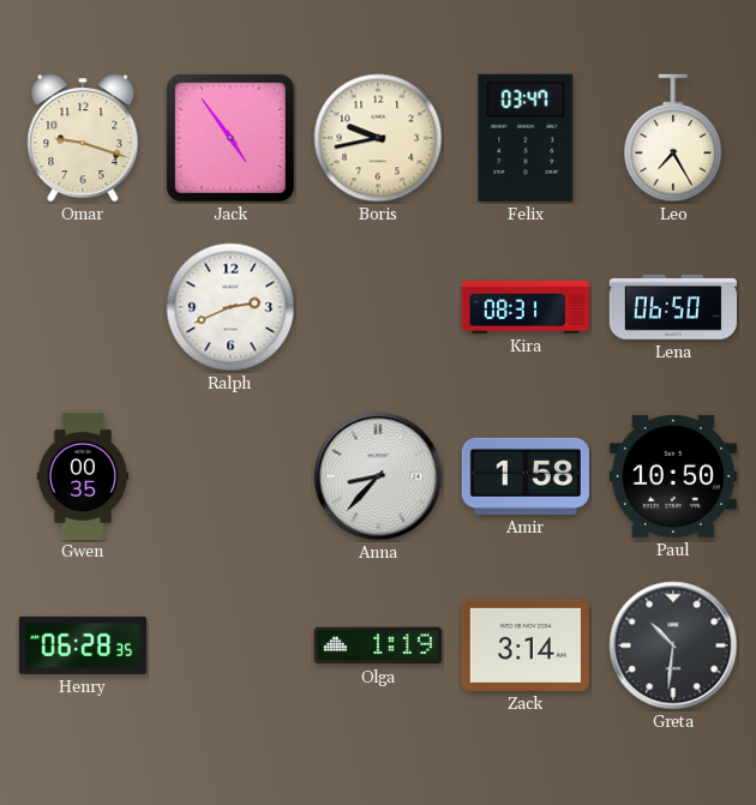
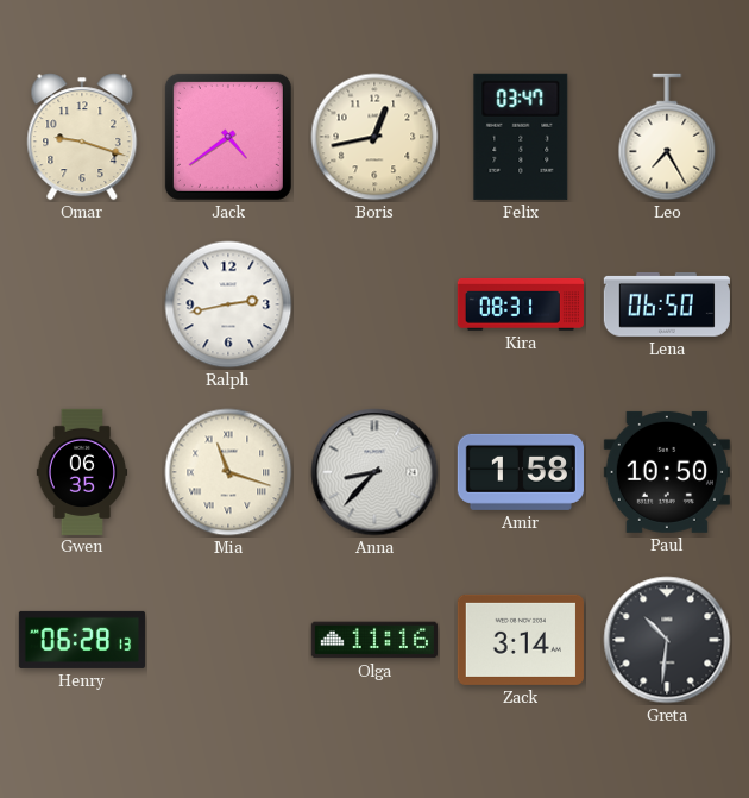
Jack: 4:54 -> 4:39 (228, 137)
Boris: 9:43 -> 12:43 (374, 137)
Ralph: 2:41 -> 2:43 (228, 304)
Gwen: 00:35 -> 06:35 (82, 471)
Mia: none -> 11:18 (228, 472)
Henry: 06:28:35 -> 06:28:13 (82, 640)
Olga: 1:19 -> 11:16 (374, 640)
